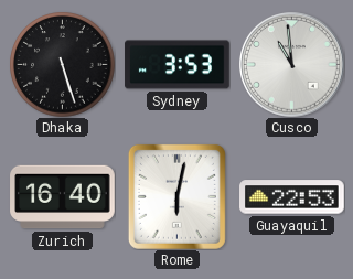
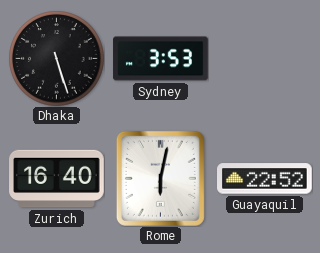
Cusco: 10:59 -> none (292, 65)
Guayaquil: 22:53 -> 22:52 (265, 179)
